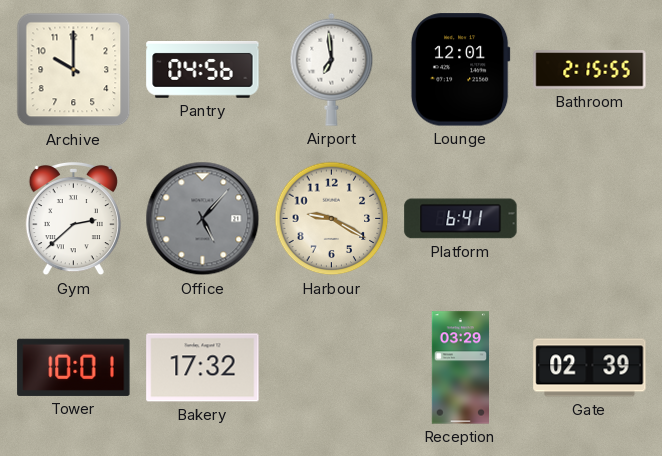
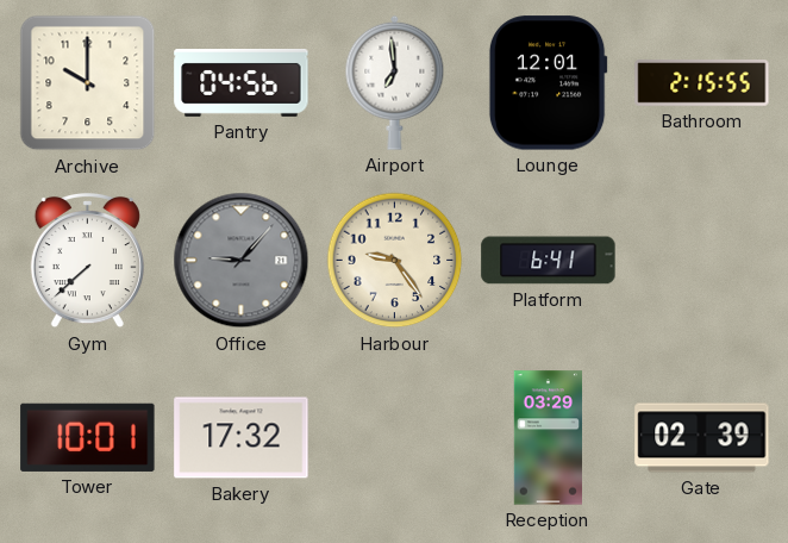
Gym: 2:38 -> 7:38 (87, 261)
Office: 5:07 -> 9:07 (242, 261)
Harbour: 9:20 -> 9:24 (395, 261)
